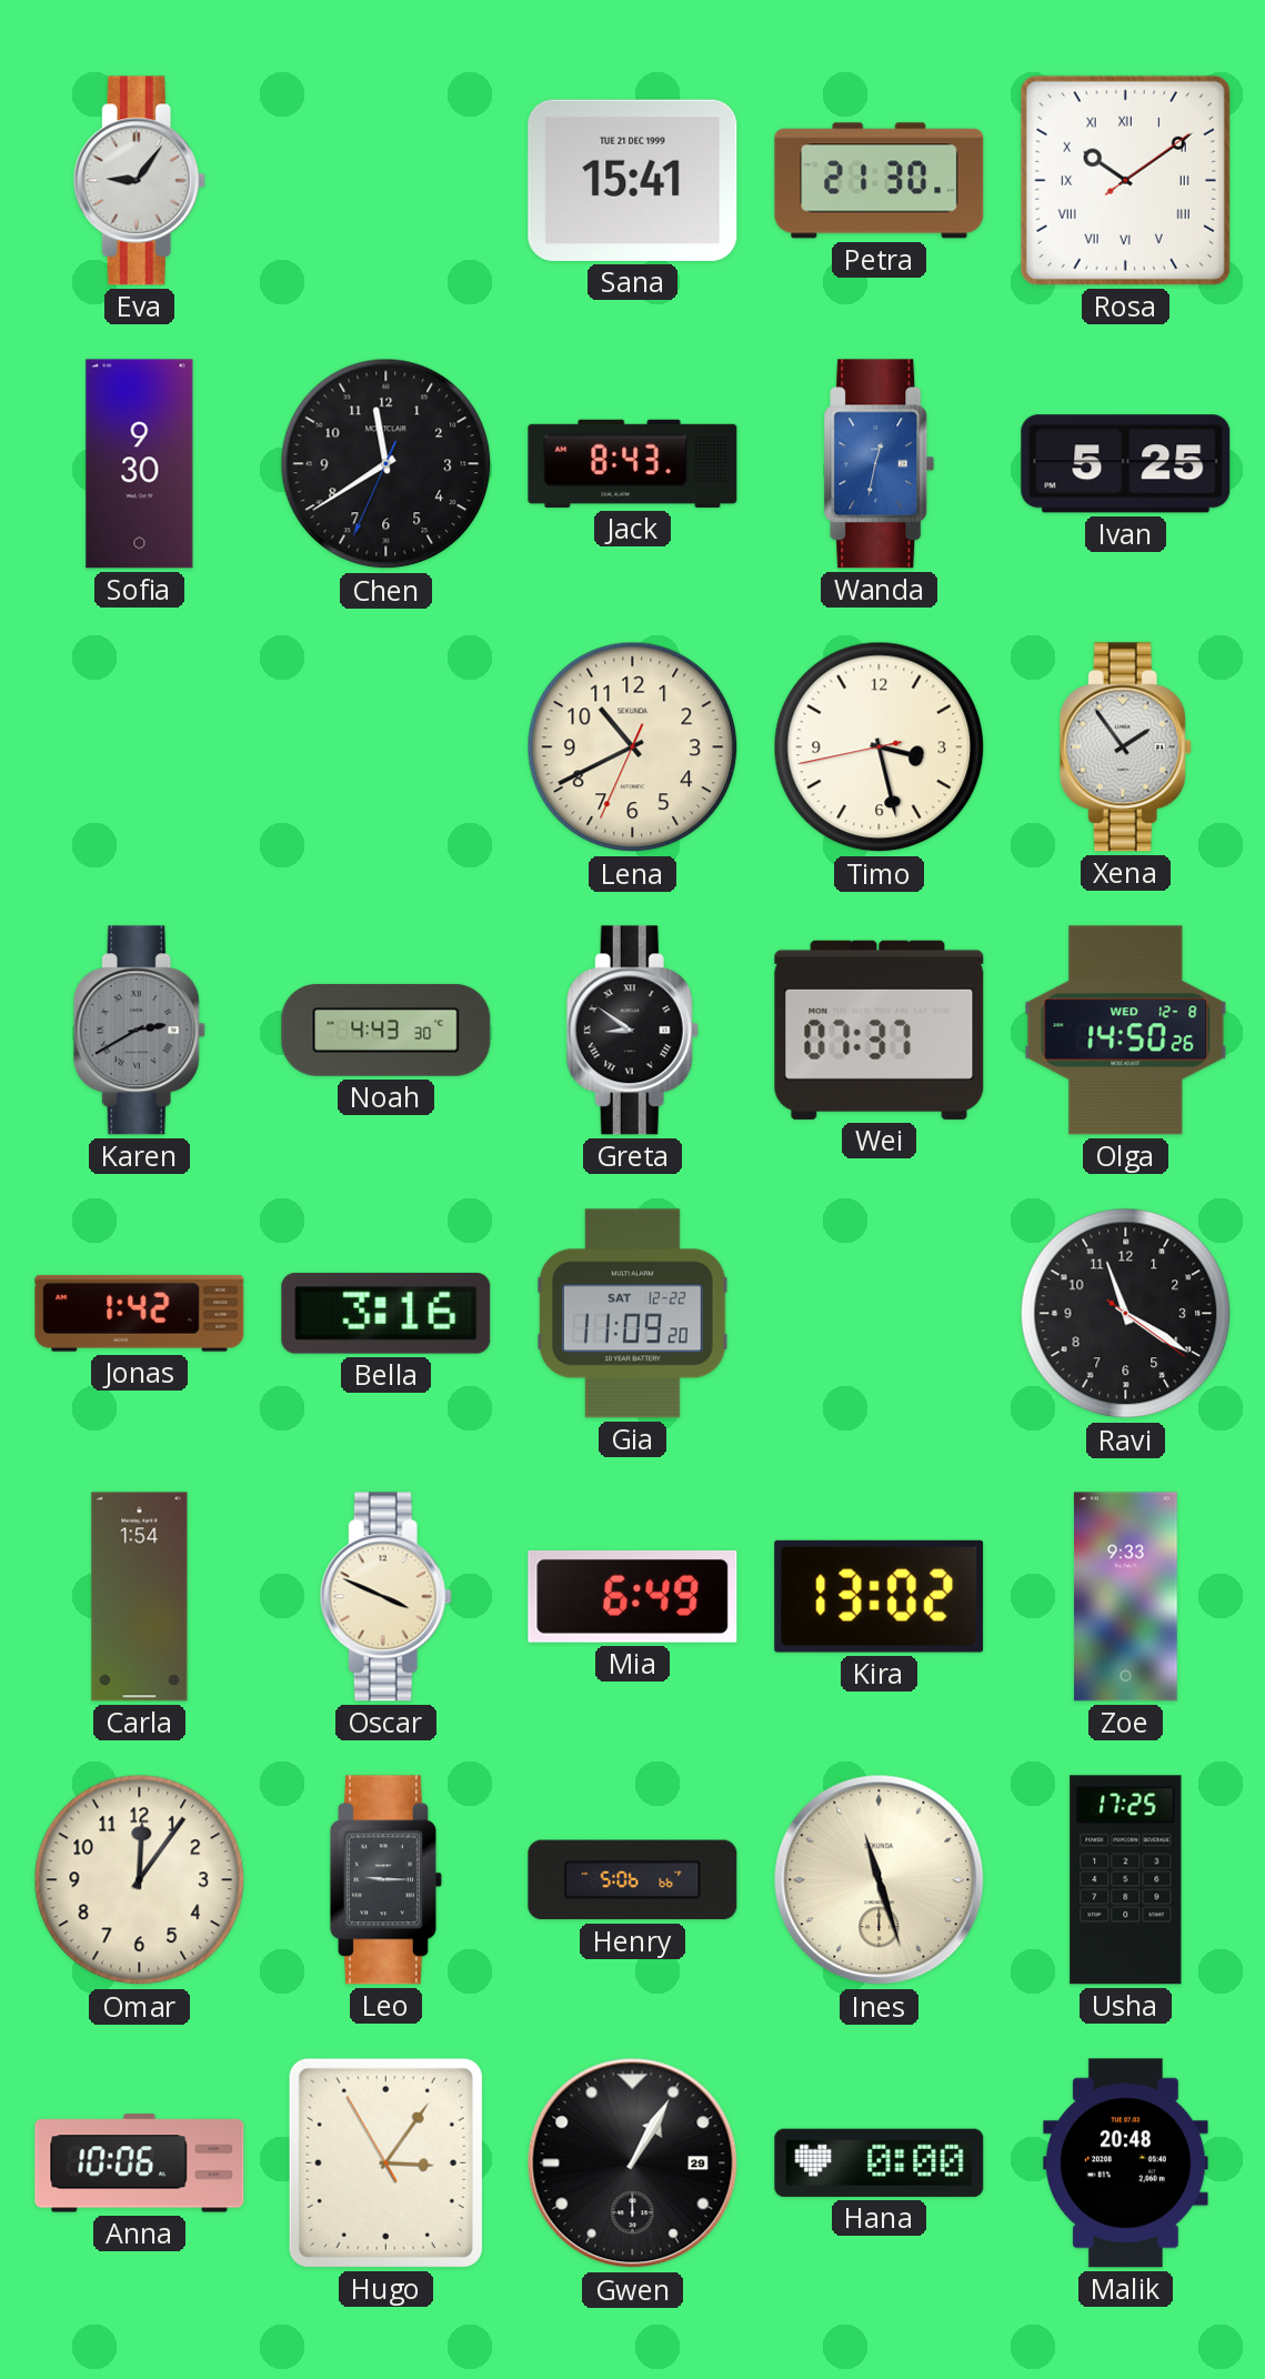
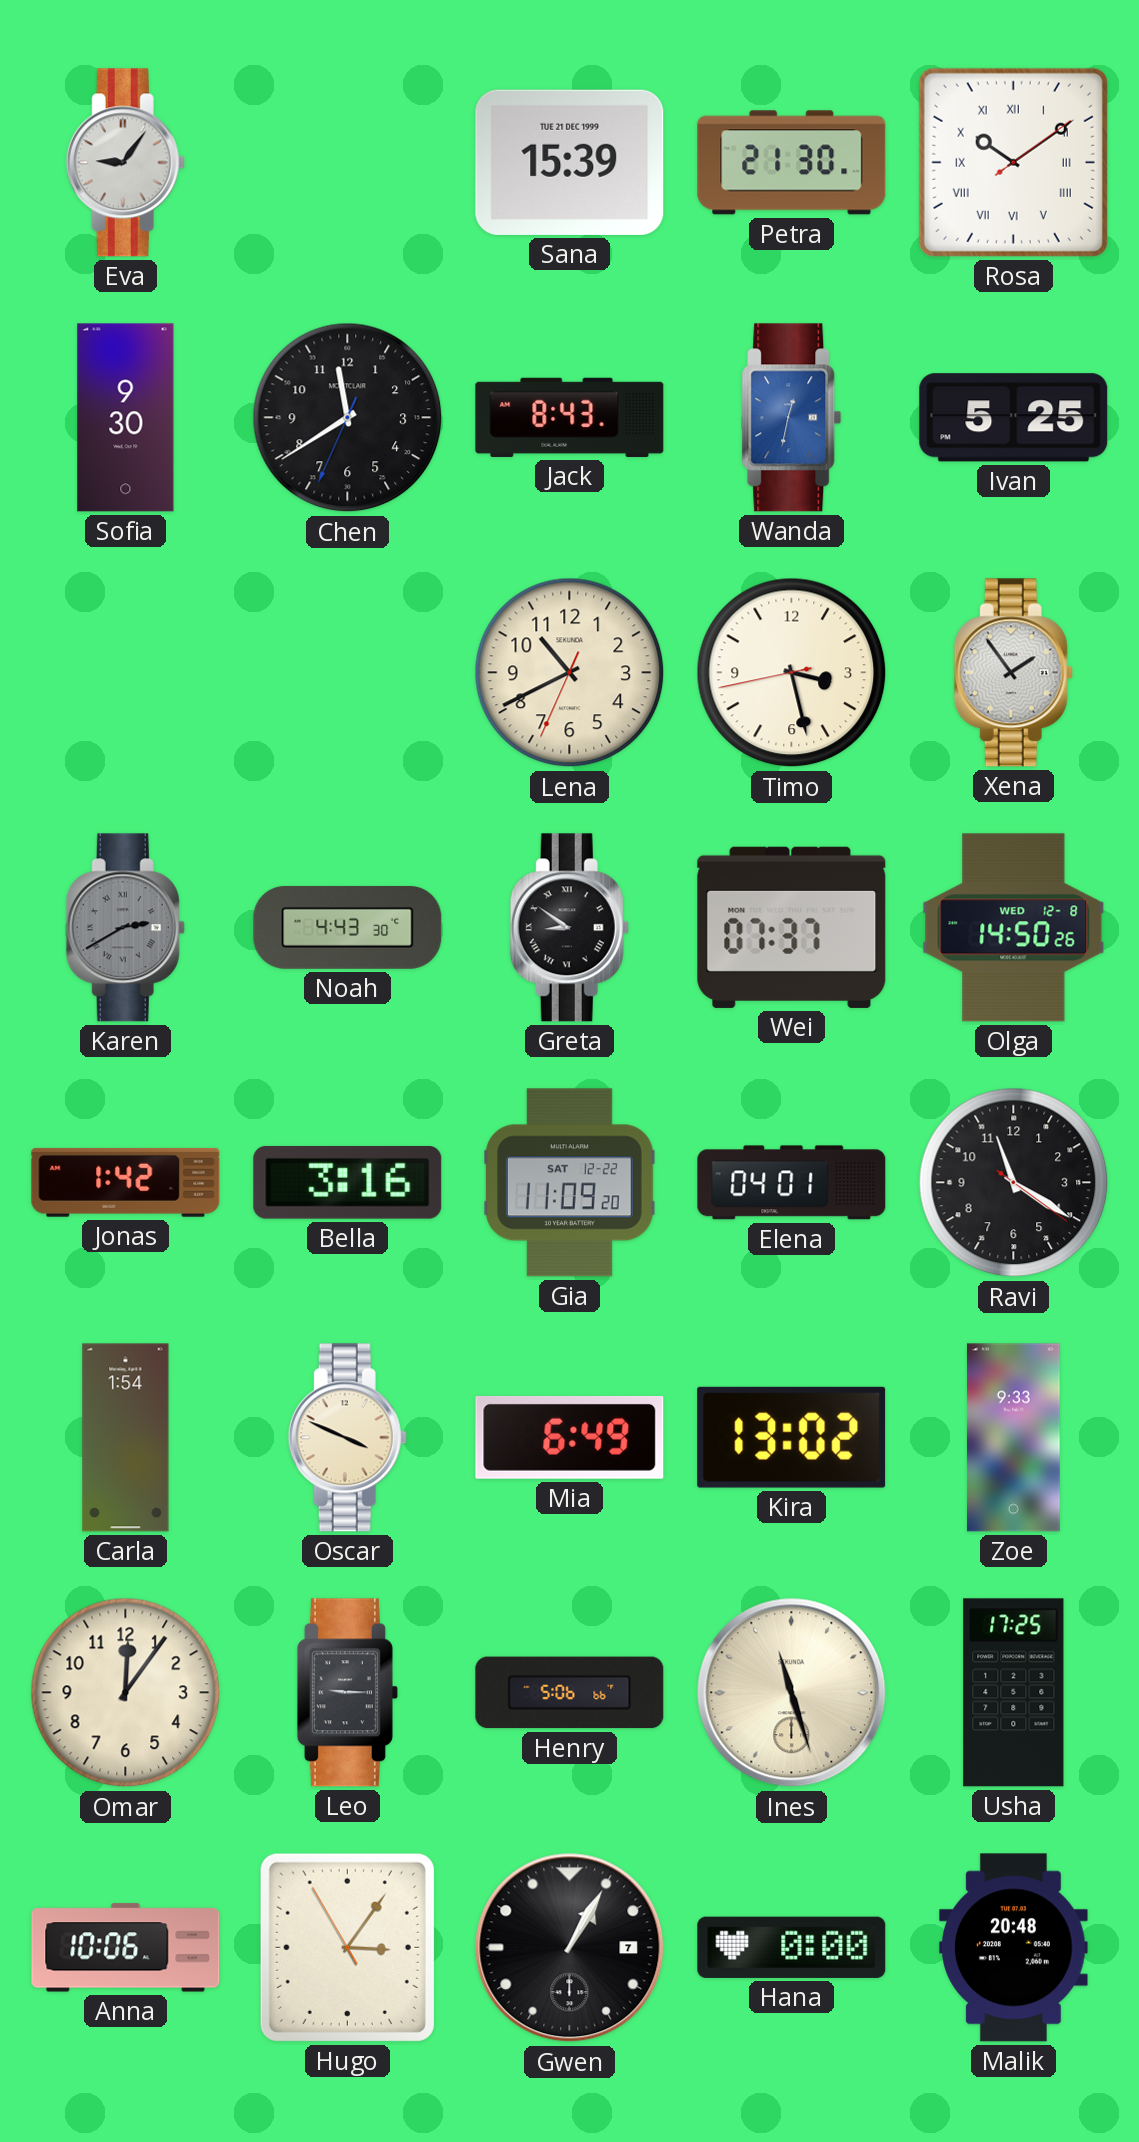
Sana: 15:41 -> 15:39 (570, 162)
Elena: none -> 04:01 (792, 1183)
Gwen date: 29 -> 7 (570, 1948)
